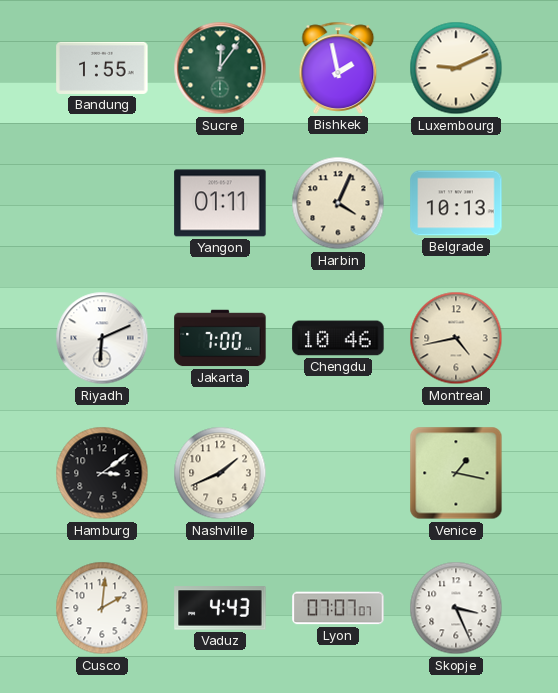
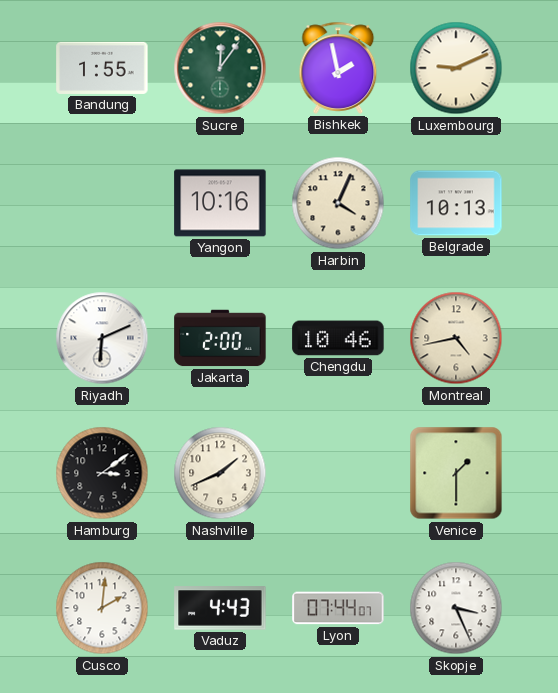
Yangon: 01:11 -> 10:16 (220, 203)
Jakarta: 7:00 -> 2:00 (220, 338)
Venice: 1:17 -> 1:30 (456, 473)
Lyon: 07:07 -> 07:44 (338, 608)
